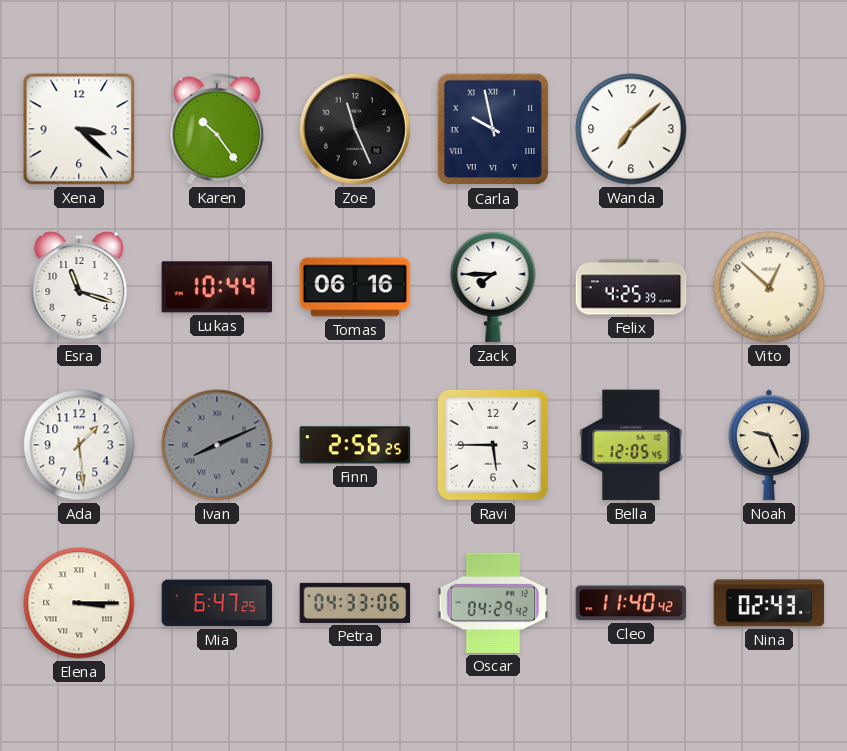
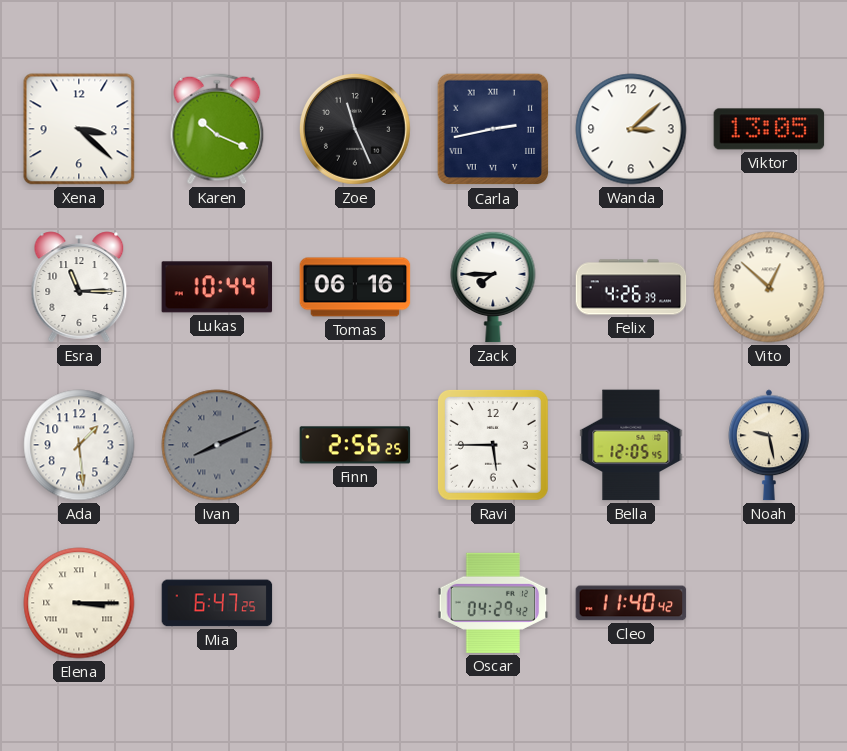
Karen: 10:24 -> 10:19 (217, 129)
Carla: 9:58 -> 2:43 (493, 129)
Wanda: 7:08 -> 3:08 (631, 129)
Viktor: none -> 13:05 (769, 129)
Esra: 11:18 -> 11:15 (79, 287)
Felix: 4:25 -> 4:26 (631, 287)
Noah: 9:26 -> 9:28 (770, 445)
Petra: 04:33 -> none (355, 603)
Nina: 02:43 -> none (769, 603)
